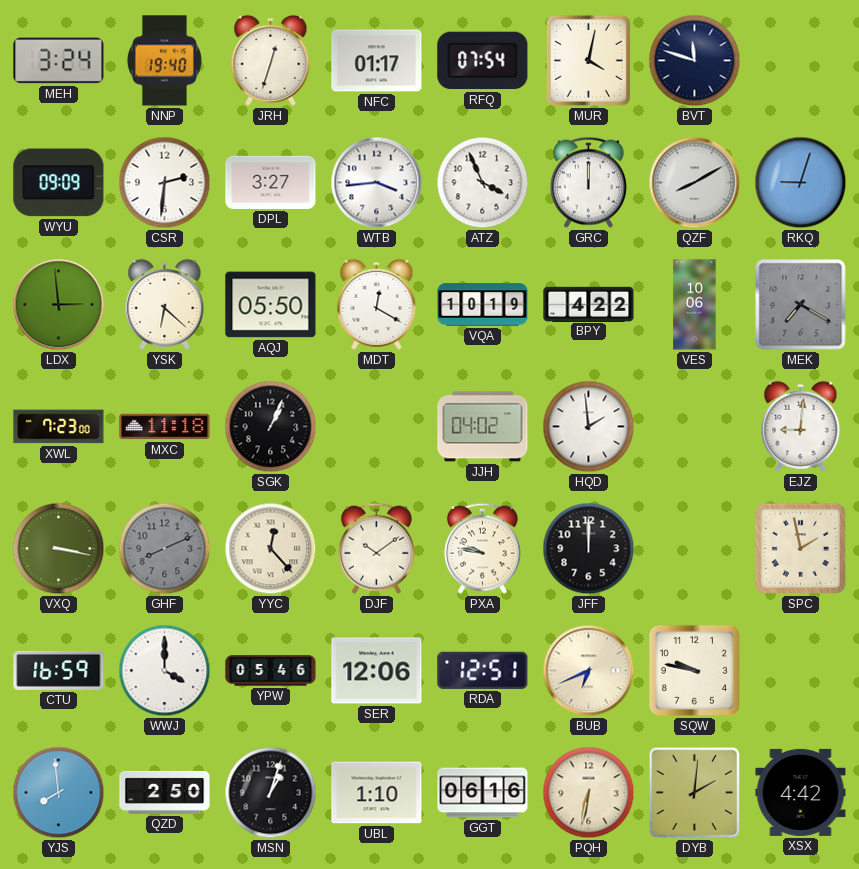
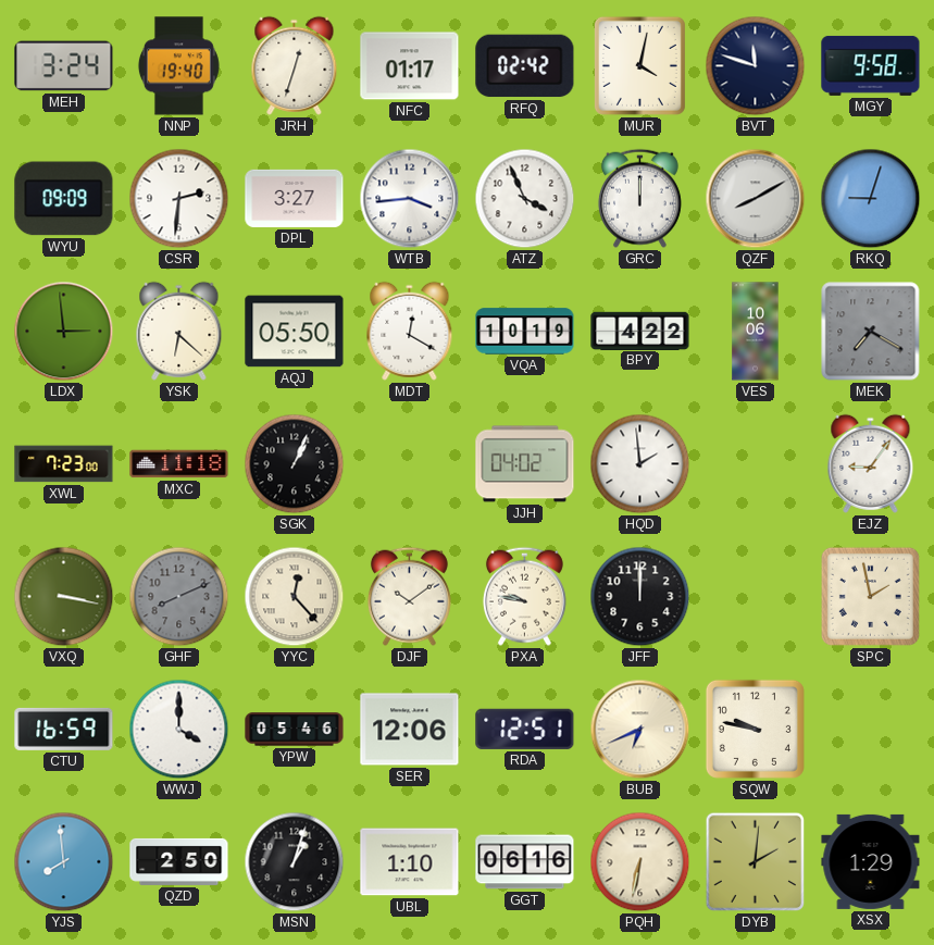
RFQ: 07:54 -> 02:42 (525, 66)
MGY: none -> 9:58 (871, 65)
EJZ: 9:01 -> 9:06 (871, 463)
XSX: 4:42 -> 1:29 (871, 861)
